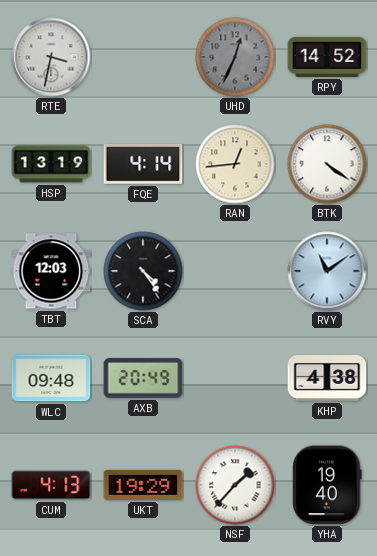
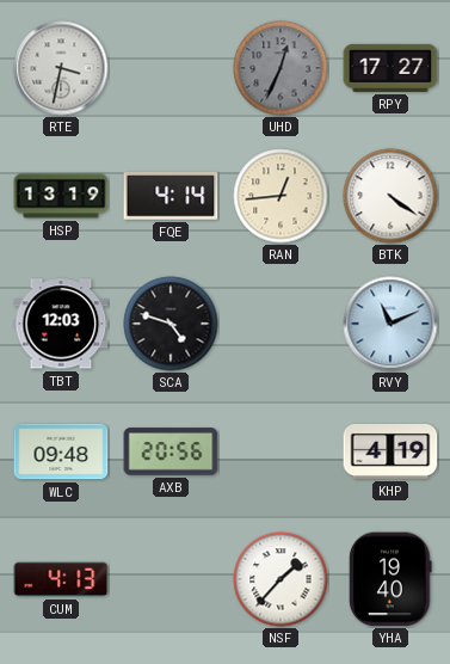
RPY: 14:52 -> 17:27 (390, 68)
SCA: 4:24 -> 4:48 (171, 324)
RVY: 11:09 -> 11:11 (390, 324)
AXB: 20:49 -> 20:56 (171, 451)
KHP: 4:38 -> 4:19 (390, 453)
UKT: 19:29 -> none (143, 485)
